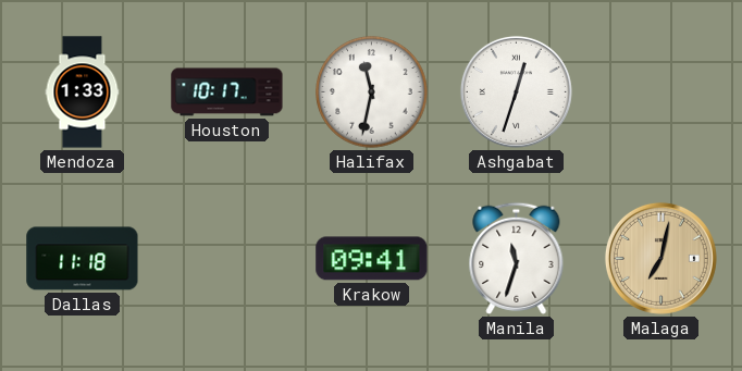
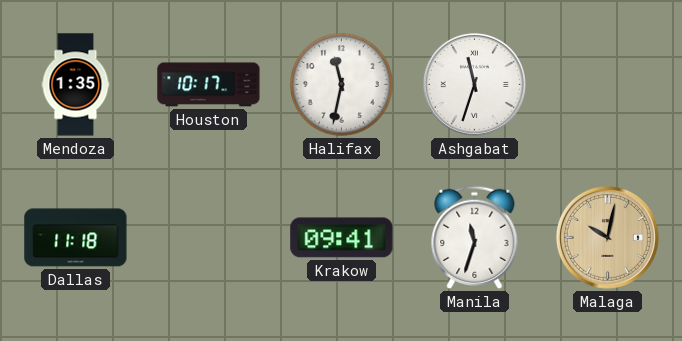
Mendoza: 1:33 -> 1:35 (76, 85)
Ashgabat: 12:33 -> 11:33 (474, 84)
Malaga: 7:02 -> 10:02 (607, 237)
